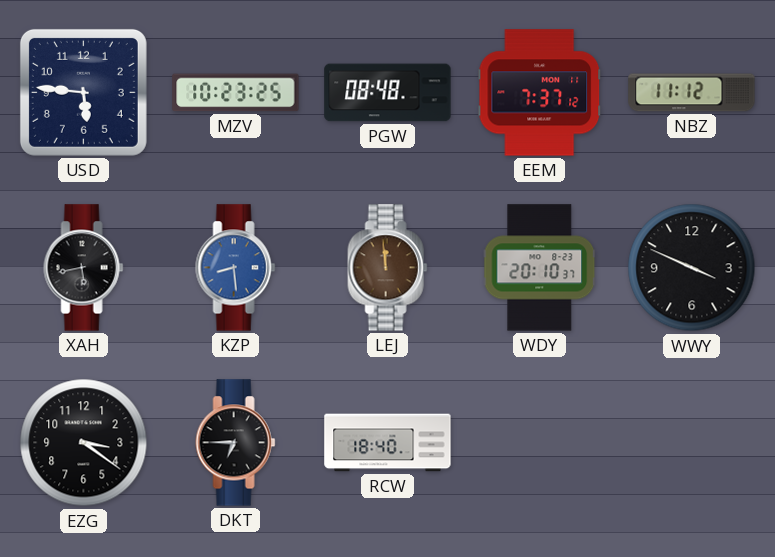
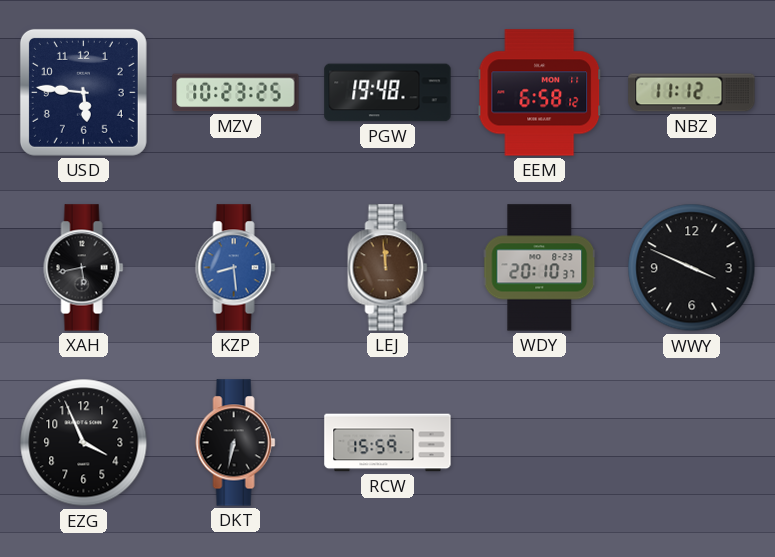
PGW: 08:48 -> 19:48 (388, 93)
EEM: 7:37 -> 6:58 (540, 93)
EZG: 3:21 -> 3:56 (84, 443)
DKT: 6:45 -> 6:32 (236, 443)
RCW: 18:40 -> 15:59 (388, 443)
